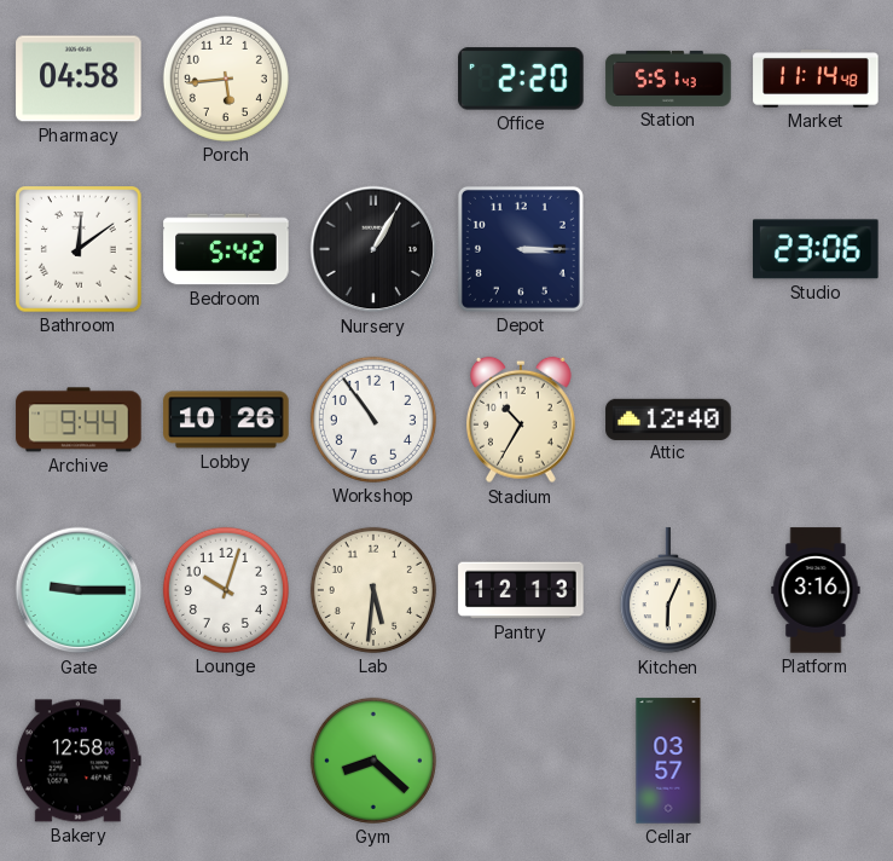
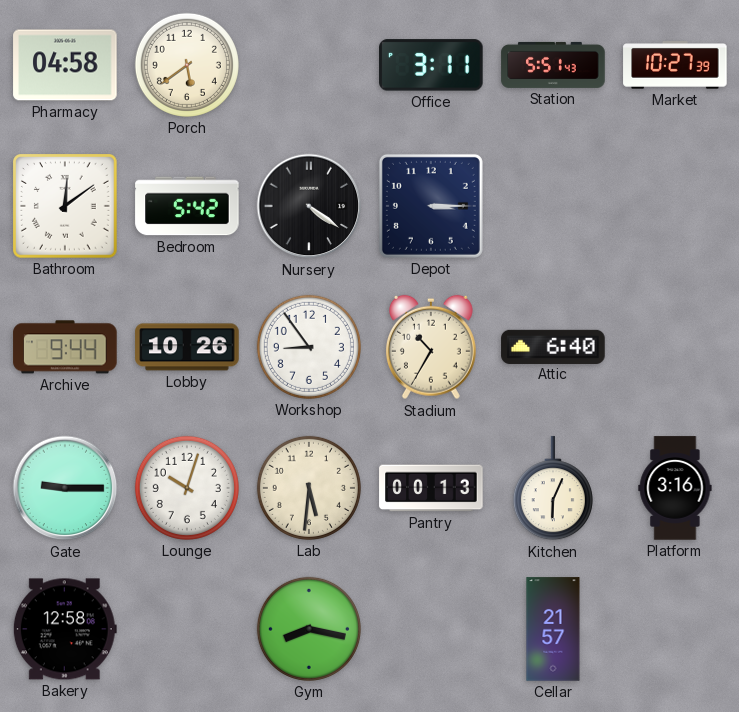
Porch: 5:44 -> 5:39 (187, 65)
Office: 2:20 -> 3:11 (431, 65)
Market: 11:14 -> 10:27 (675, 66)
Nursery: 1:05 -> 4:21 (309, 206)
Studio: 23:06 -> none (817, 249)
Workshop: 10:54 -> 8:54 (309, 347)
Attic: 12:40 -> 6:40 (553, 346)
Pantry: 12:13 -> 00:13 (431, 488)
Gym: 8:22 -> 8:17 (309, 629)
Cellar: 03:57 -> 21:57 (553, 629)
